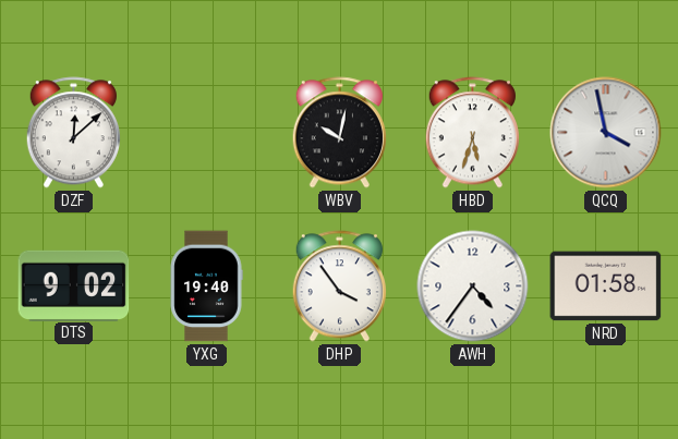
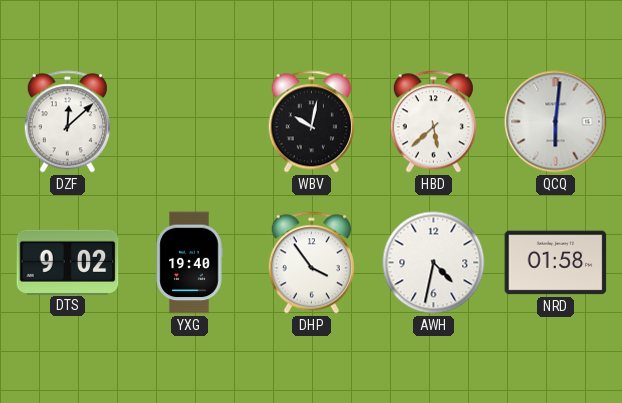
HBD: 5:33 -> 5:38 (433, 122)
QCQ: 3:58 -> 6:01 (556, 122)
AWH: 4:36 -> 4:32 (434, 263)
